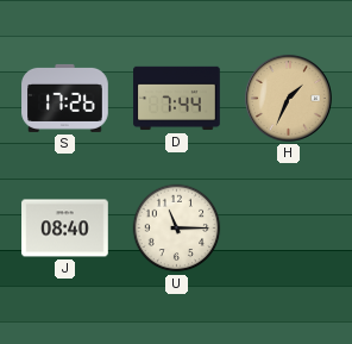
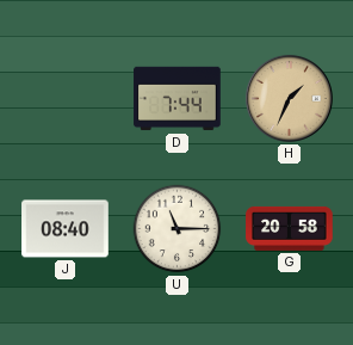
S: 17:26 -> none (65, 98)
G: none -> 20:58 (290, 228)
